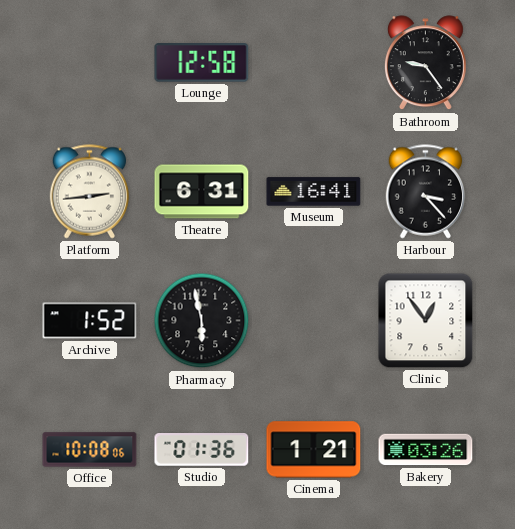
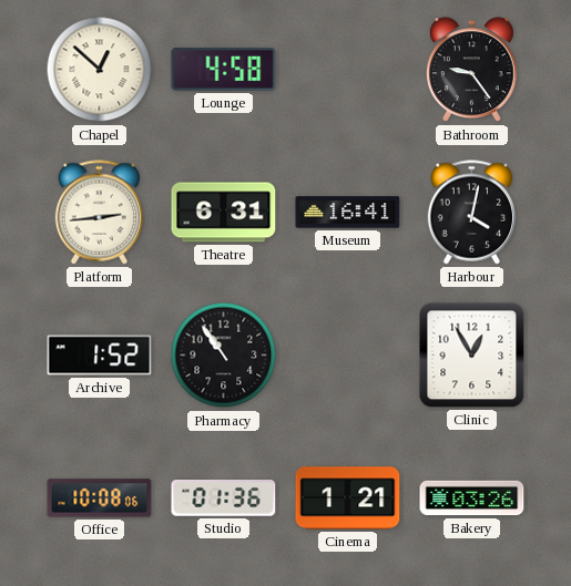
Chapel: none -> 12:52 (100, 70)
Lounge: 12:58 -> 4:58 (224, 70)
Harbour: 3:23 -> 4:02 (472, 213)
Pharmacy: 5:58 -> 10:54 (224, 356)
Clinic: 12:54 -> 12:55 (472, 356)
